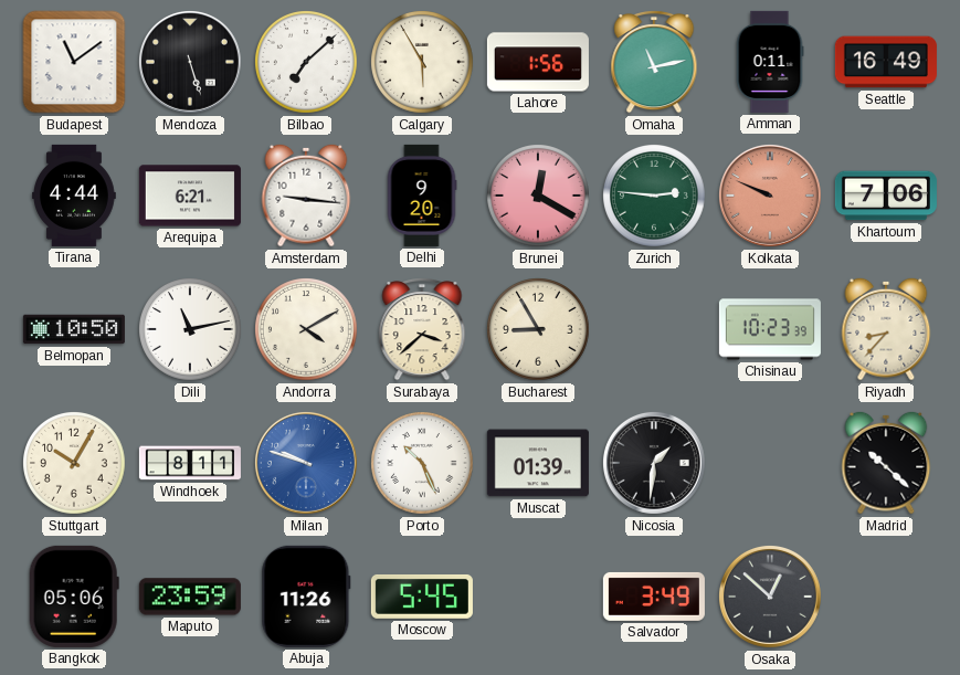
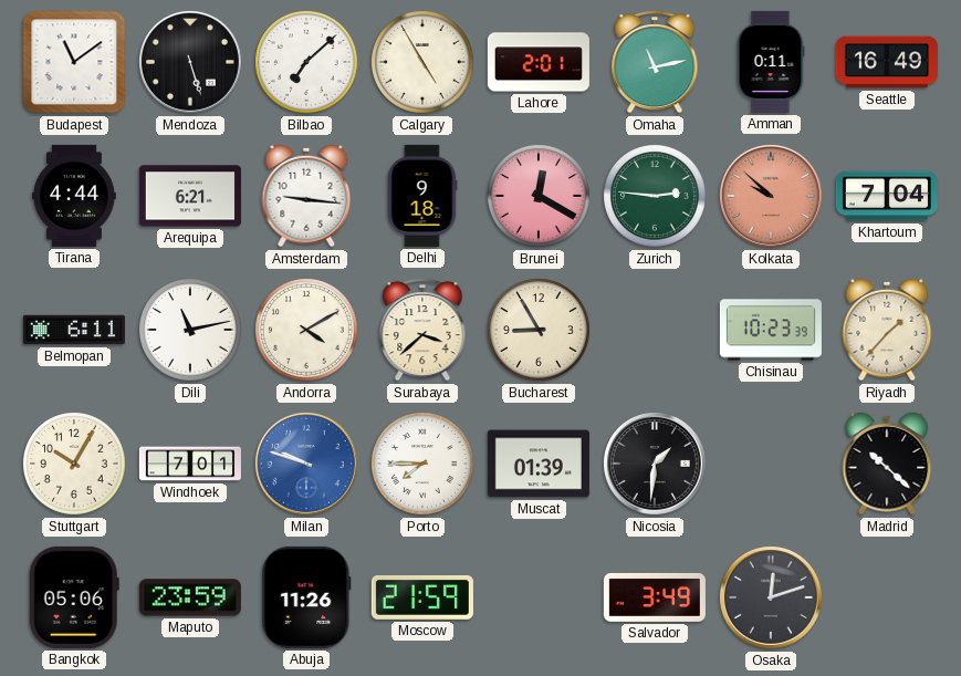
Calgary: 5:55 -> 4:55 (424, 63)
Lahore: 1:56 -> 2:01 (539, 62)
Delhi: 9:20 -> 9:18 (422, 196)
Kolkata: 9:49 -> 9:52 (771, 196)
Khartoum: 7:06 -> 7:04 (887, 196)
Belmopan: 10:50 -> 6:11 (74, 330)
Riyadh: 8:37 -> 1:37 (887, 330)
Windhoek: 8:11 -> 7:01 (190, 464)
Porto: 10:26 -> 7:45 (424, 465)
Moscow: 5:45 -> 21:59 (422, 597)
Osaka: 12:52 -> 12:12 (771, 597)
